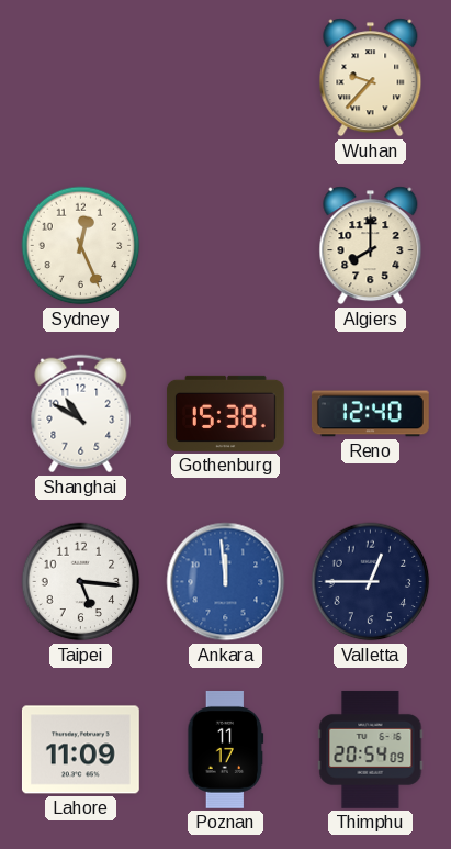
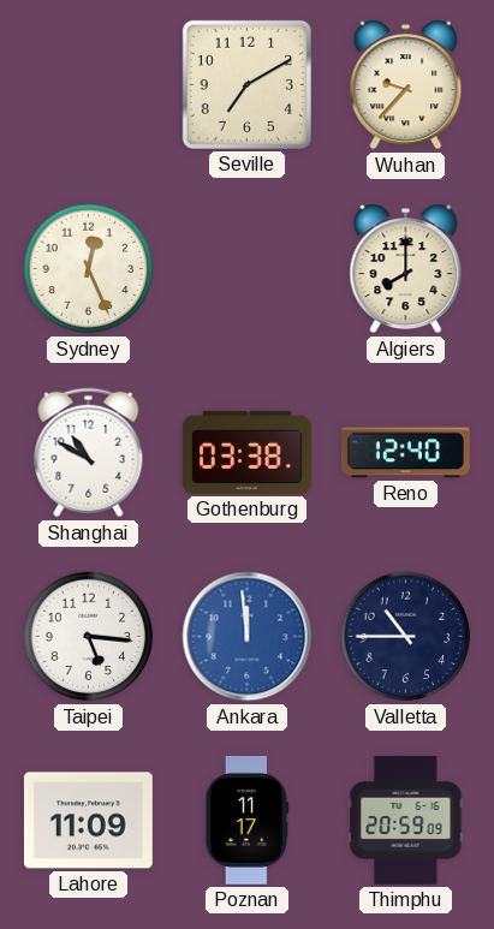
Seville: none -> 7:10 (246, 84)
Gothenburg: 15:38 -> 03:38 (246, 452)
Valletta: 12:45 -> 10:45 (406, 637)
Thimphu: 20:54 -> 20:59 (406, 820)
